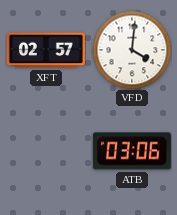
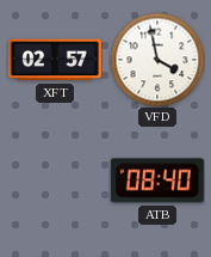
VFD: 4:01 -> 3:58 (157, 60)
ATB: 03:06 -> 08:40 (157, 180)
